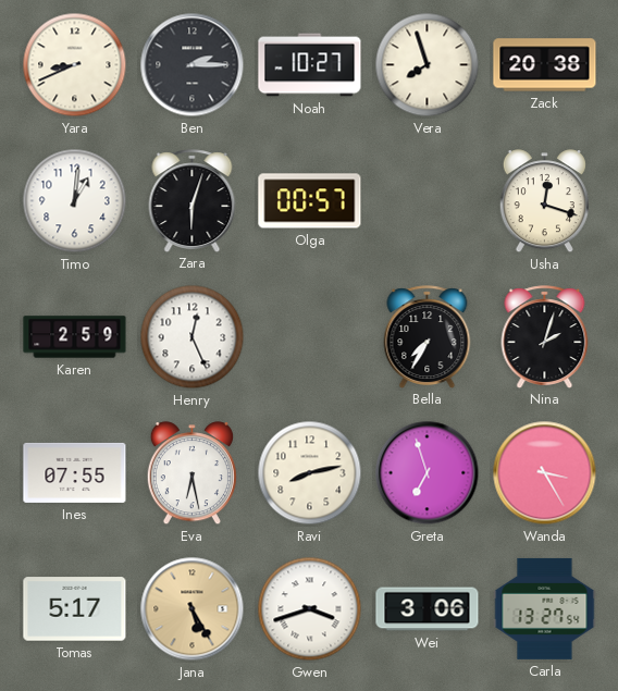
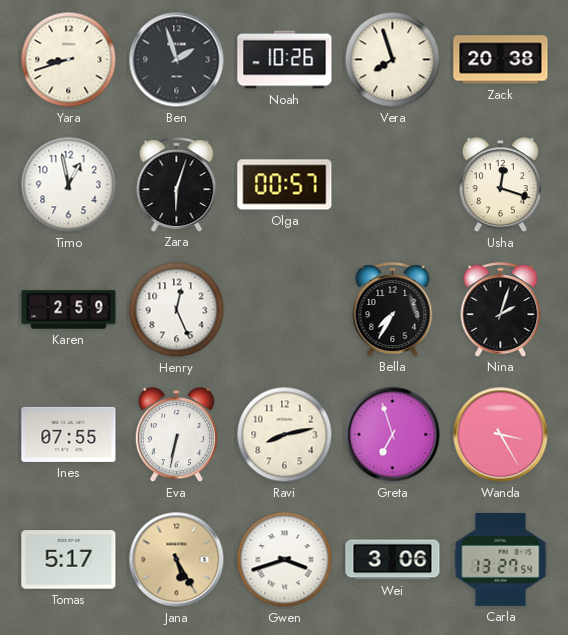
Yara: 8:41 -> 8:42 (69, 60)
Ben: 2:15 -> 1:57 (177, 60)
Noah: 10:27 -> 10:26 (285, 60)
Timo: 1:01 -> 12:58 (69, 185)
Eva: 6:28 -> 6:32 (176, 435)
